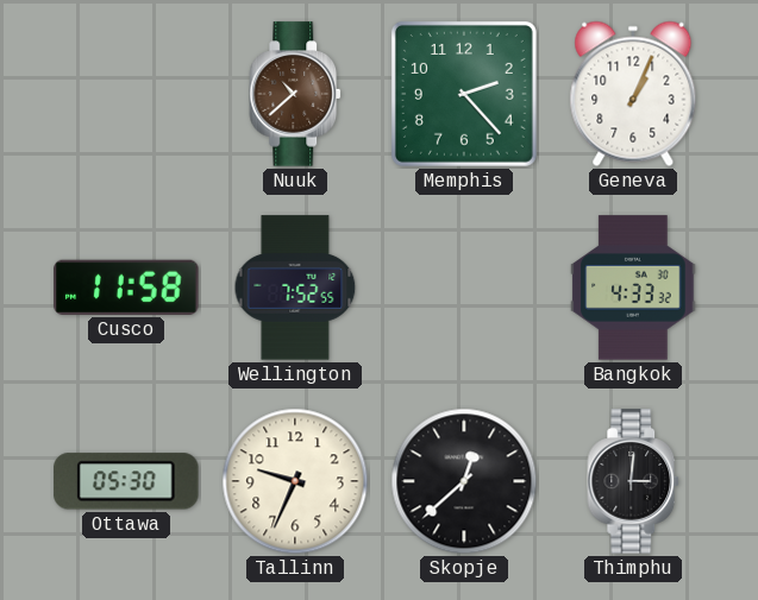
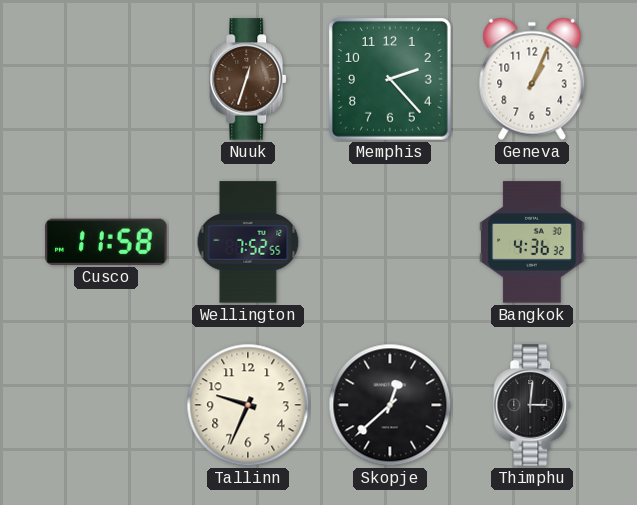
Nuuk: 10:38 -> 12:33 (249, 79)
Bangkok: 4:33 -> 4:36 (532, 242)
Ottawa: 05:30 -> none (126, 481)
